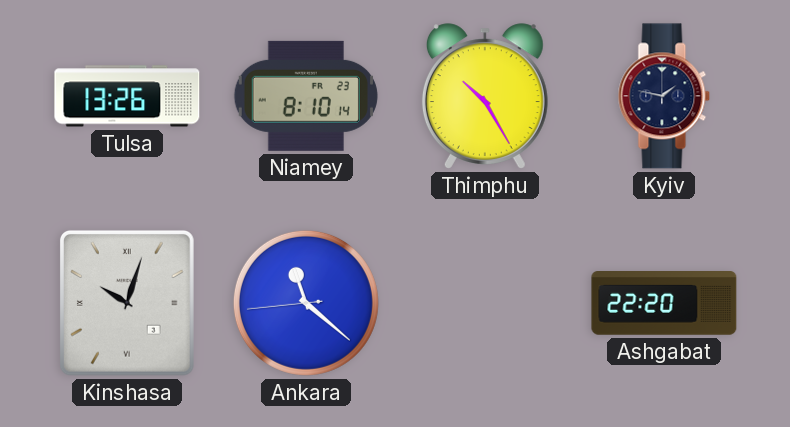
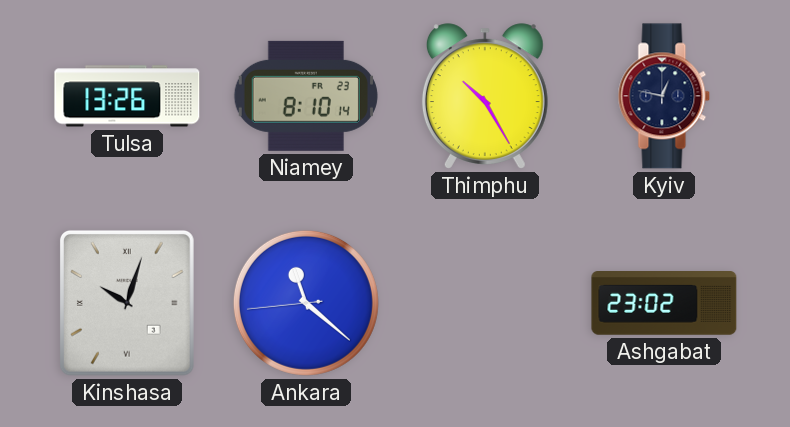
Kyiv: 1:47 -> 12:47 (664, 96)
Ashgabat: 22:20 -> 23:02 (664, 303)
